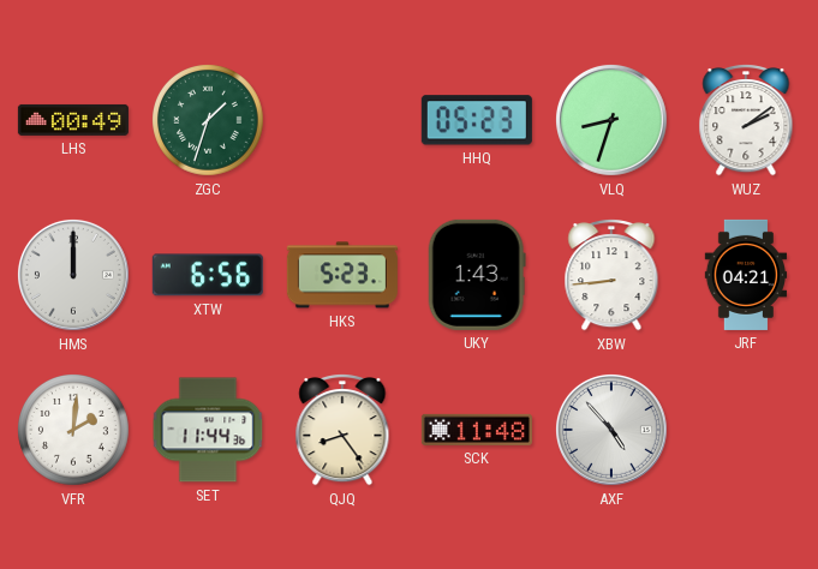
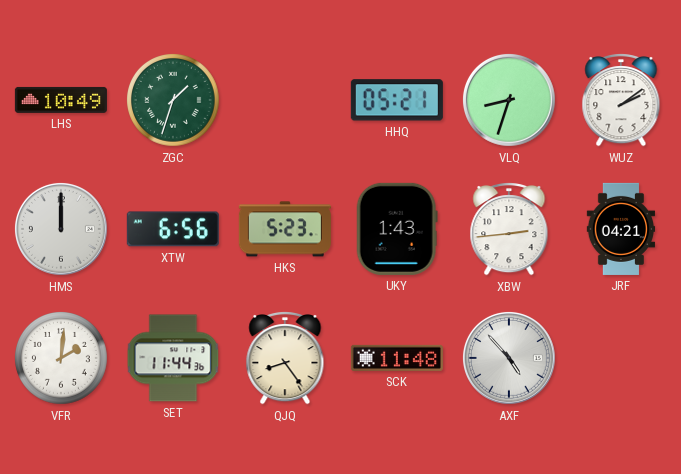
LHS: 00:49 -> 10:49 (61, 100)
HHQ: 05:23 -> 05:21 (397, 100)
XBW: 8:44 -> 2:44 (509, 230)
